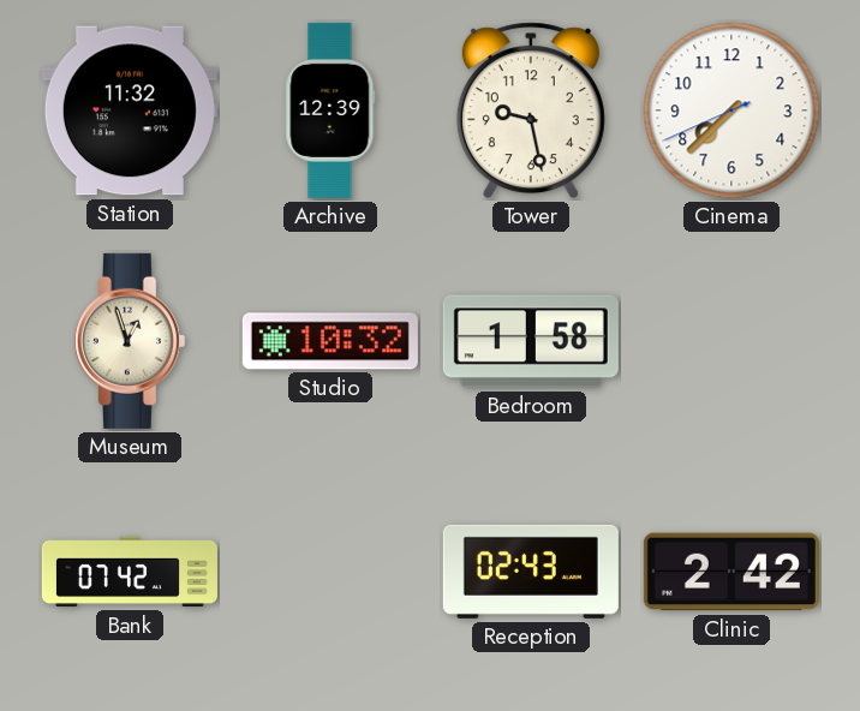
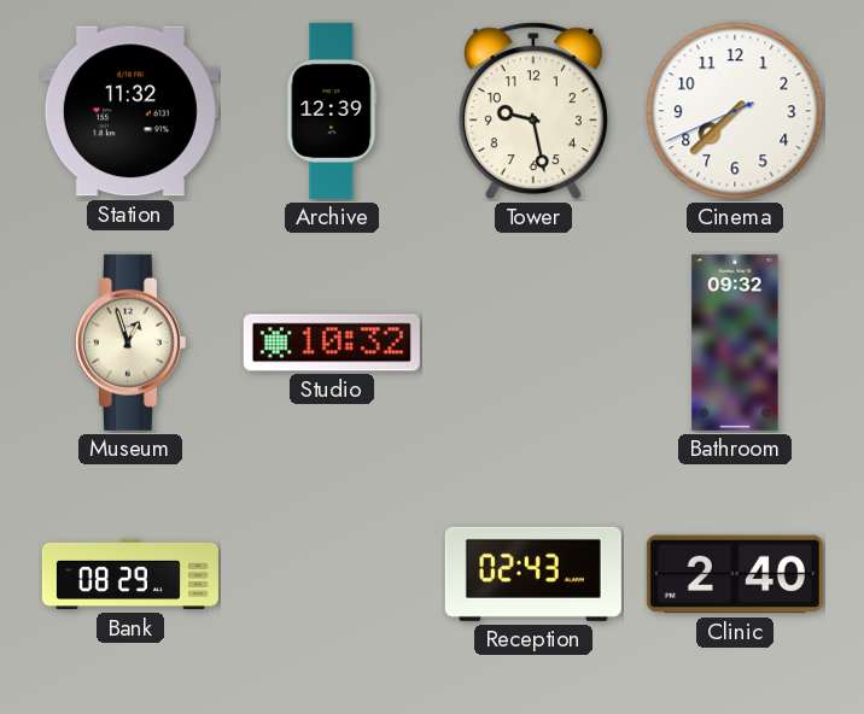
Bedroom: 1:58 -> none (531, 341)
Bathroom: none -> 09:32 (735, 343)
Bank: 07:42 -> 08:29 (130, 574)
Clinic: 2:42 -> 2:40 (735, 574)
